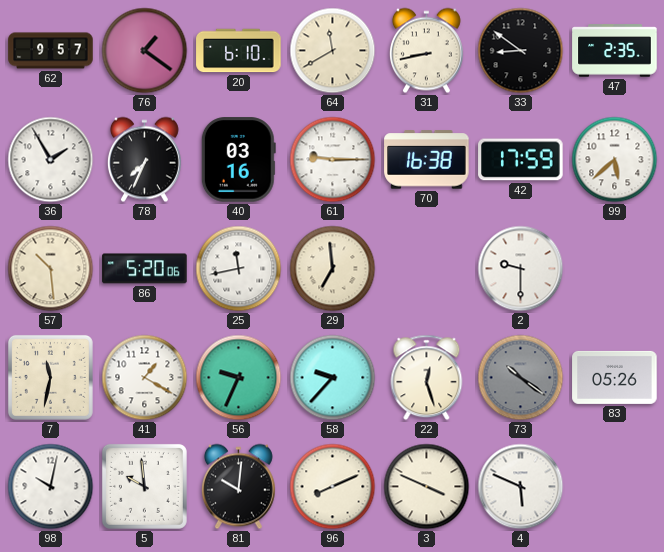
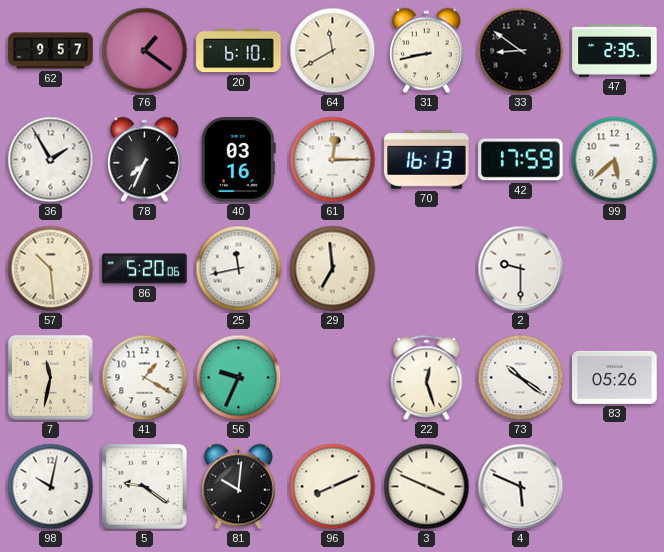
61: 9:15 -> 12:15 (333, 160)
70: 16:38 -> 16:13 (427, 160)
58: 9:37 -> none (333, 378)
73 dial: grey -> white (521, 378)
5: 9:59 -> 9:21 (144, 486)
